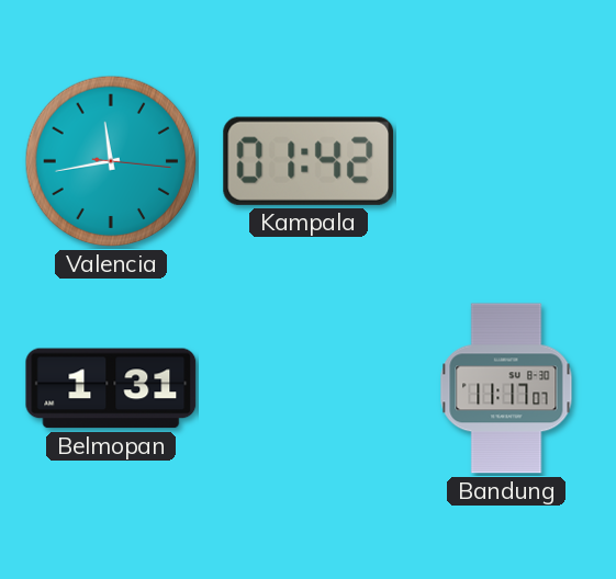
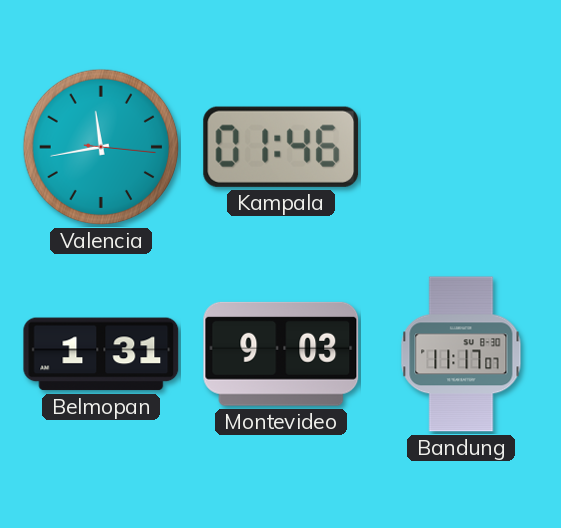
Kampala: 01:42 -> 01:46 (281, 147)
Montevideo: none -> 9:03 (281, 354)
